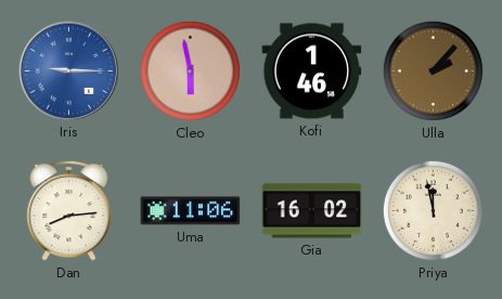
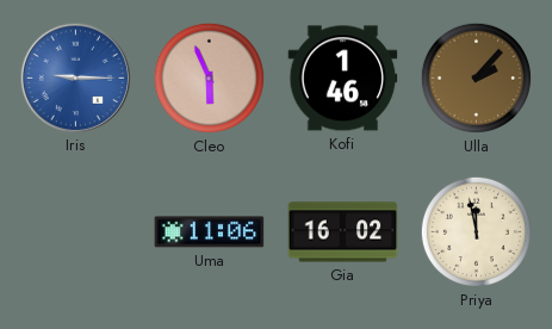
Cleo: 5:58 -> 5:56 (209, 77)
Dan: 8:14 -> none (69, 210)
